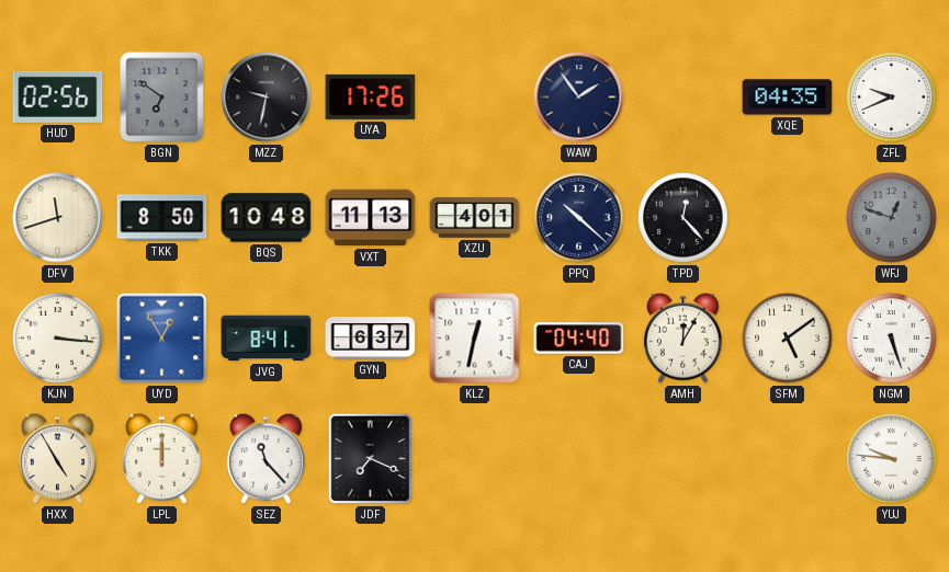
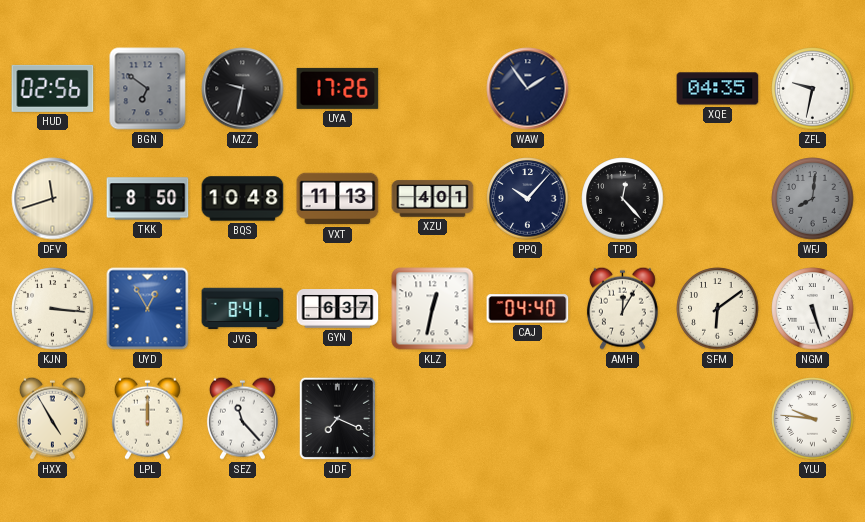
ZFL: 9:41 -> 9:32 (813, 89)
PPQ: 10:22 -> 10:07 (528, 199)
WFJ: 12:48 -> 8:01 (813, 199)
SFM: 5:09 -> 6:09 (718, 309)
